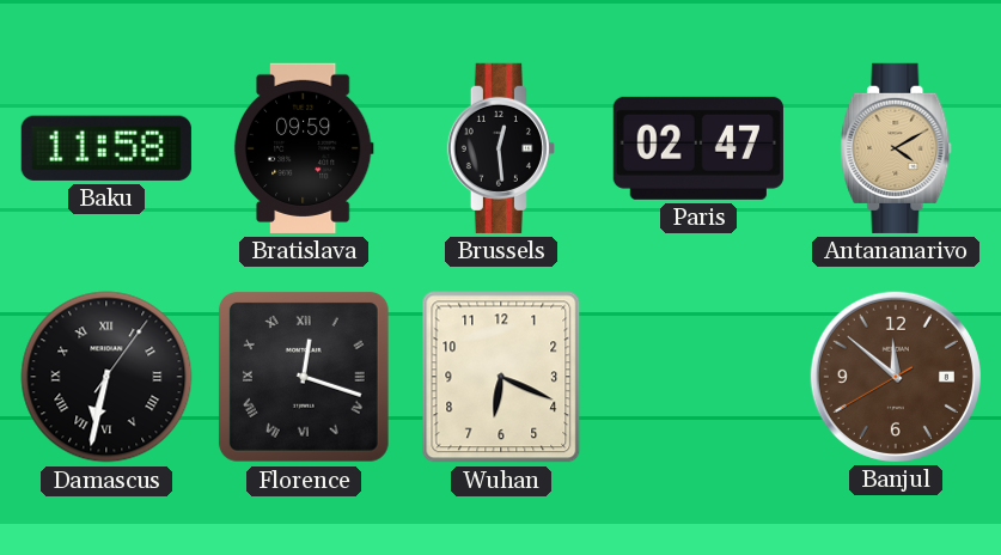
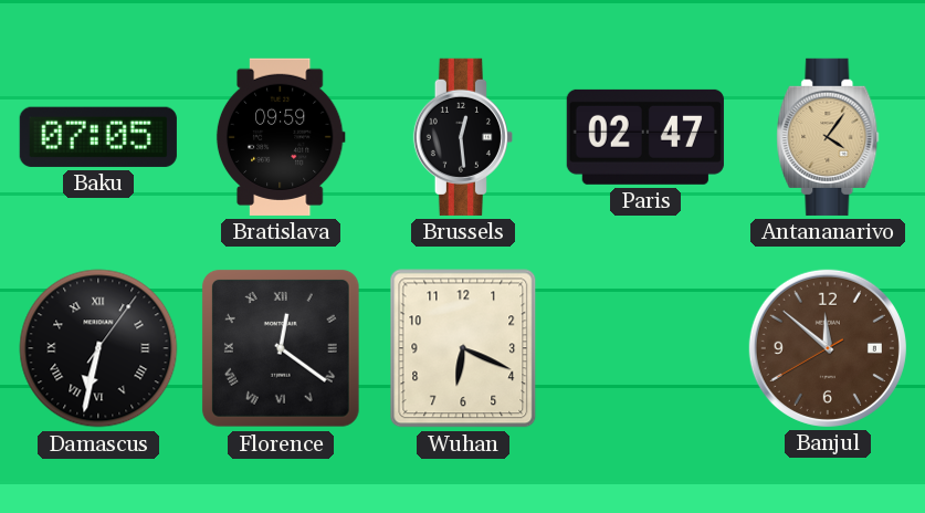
Baku: 11:58 -> 07:05 (98, 137)
Antananarivo: 4:10 -> 4:06 (828, 137)
Florence: 12:18 -> 12:21 (281, 348)
